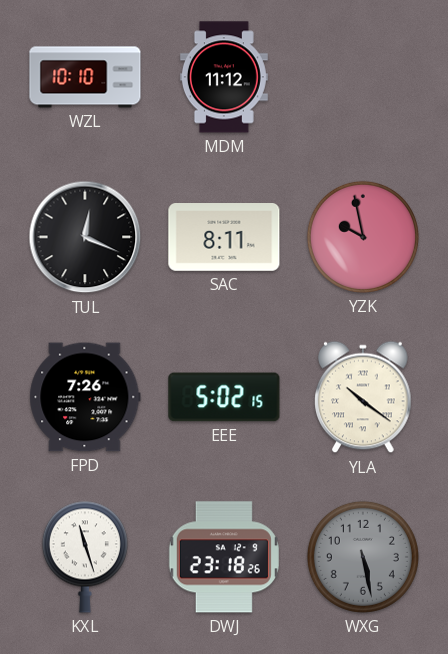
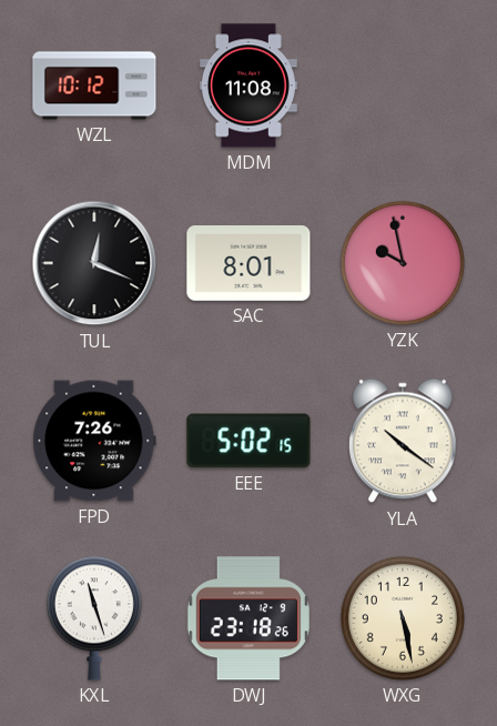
WZL: 10:10 -> 10:12 (94, 85)
MDM: 11:12 -> 11:08 (248, 85)
SAC: 8:11 -> 8:01 (248, 264)
WXG dial: grey -> cream (403, 618)
